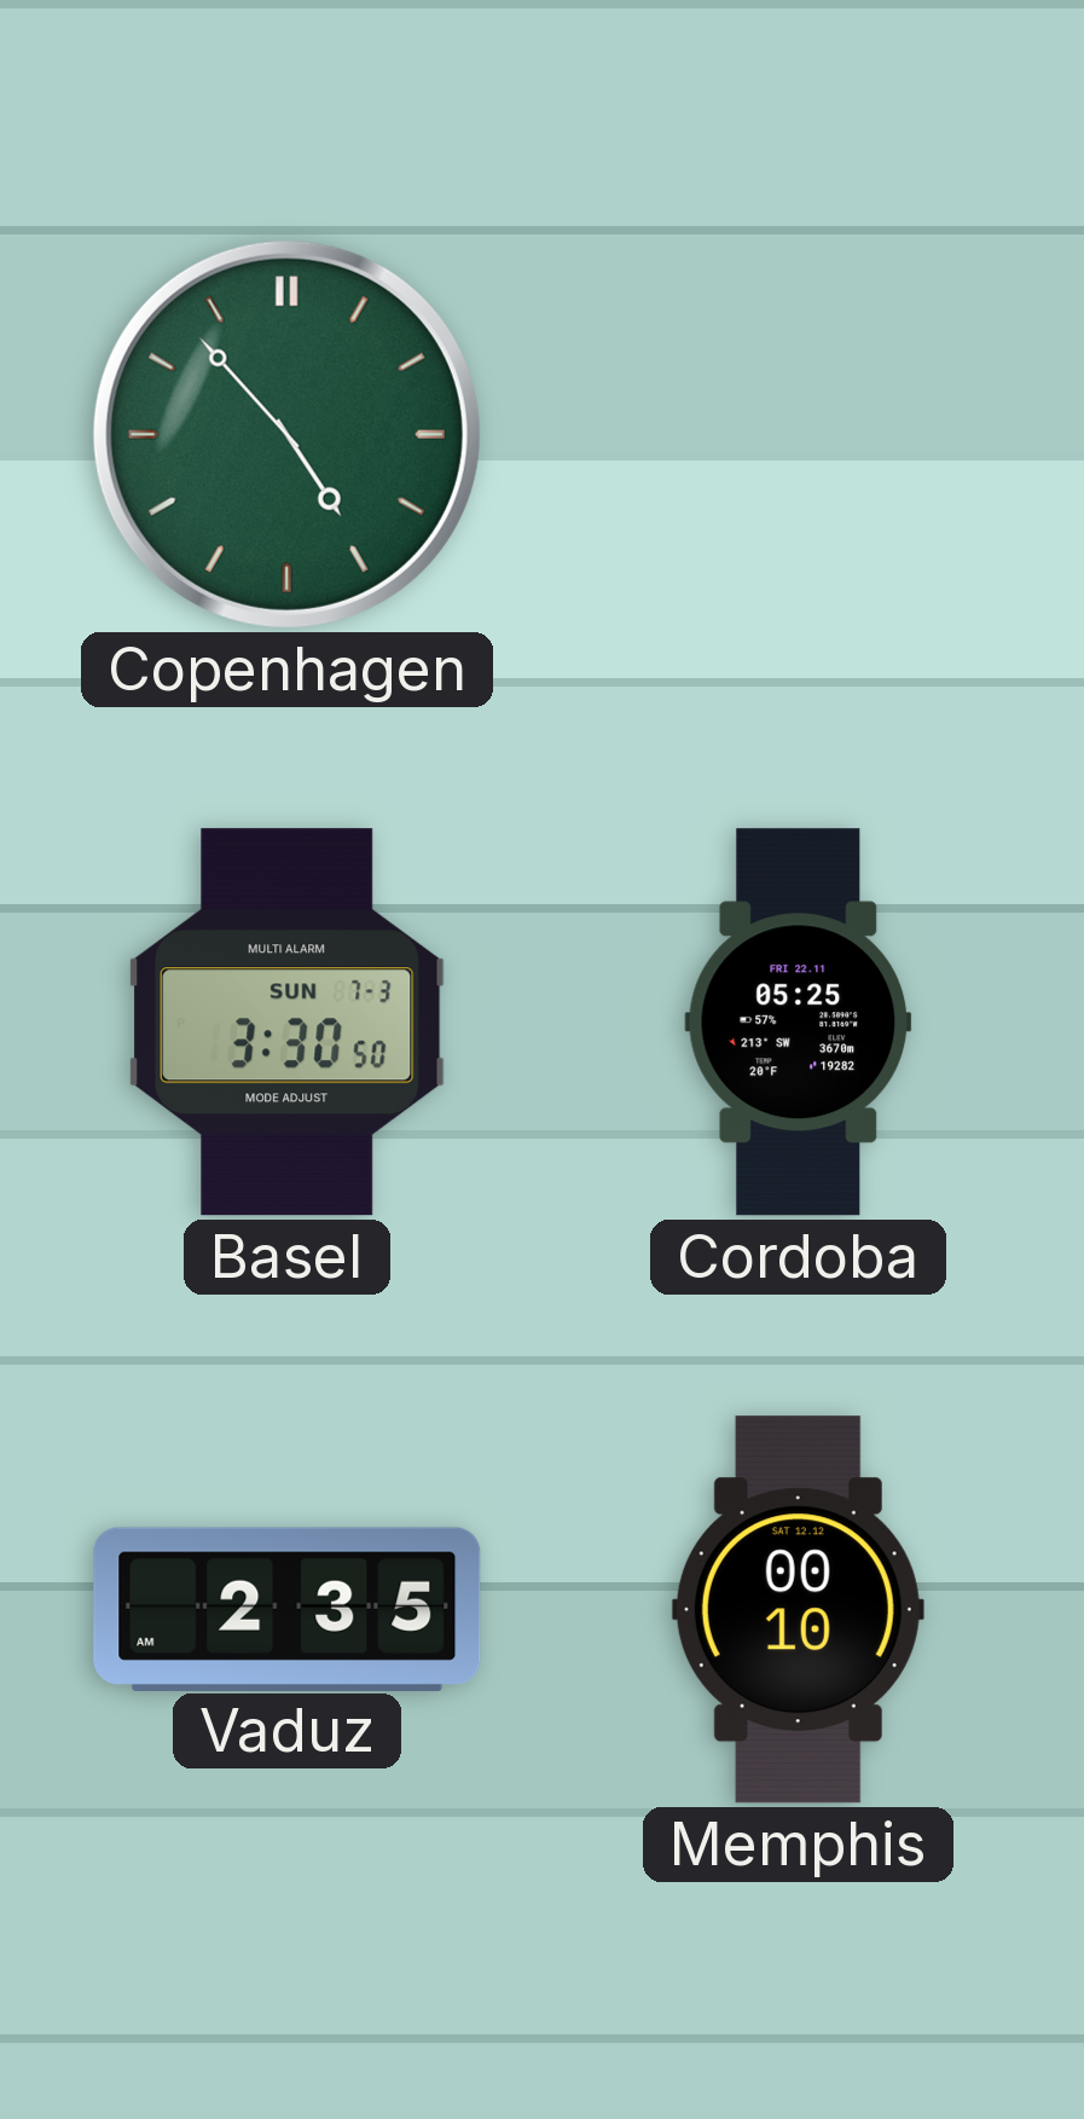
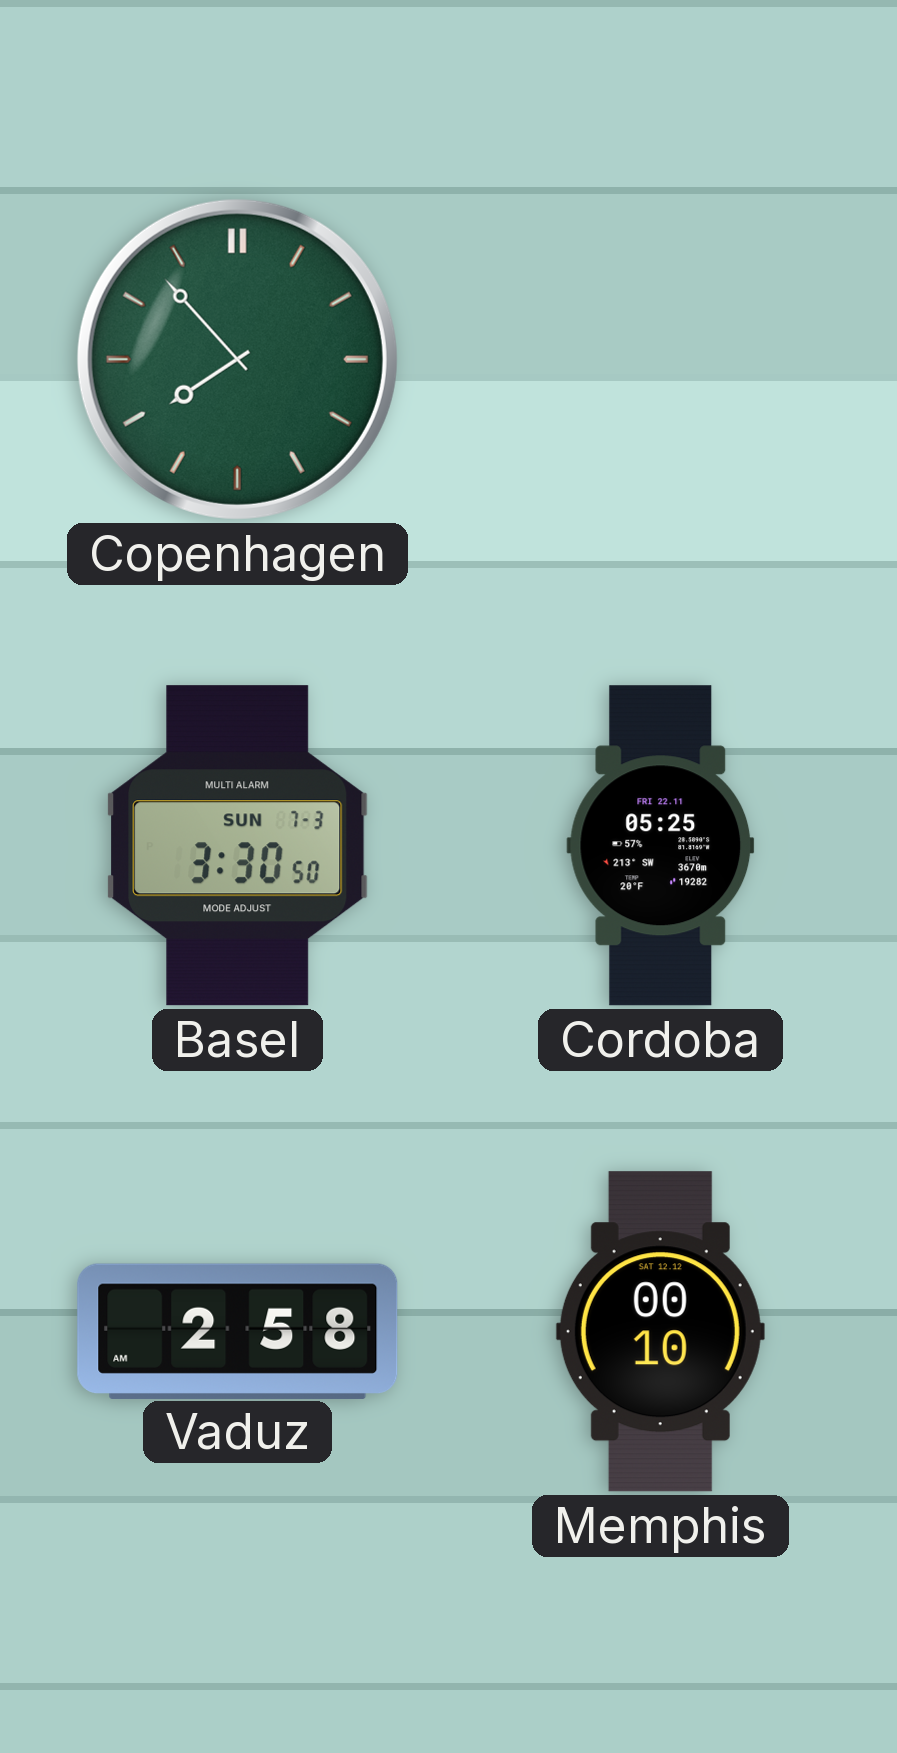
Copenhagen: 4:53 -> 7:53 (237, 359)
Vaduz: 2:35 -> 2:58 (238, 1331)
